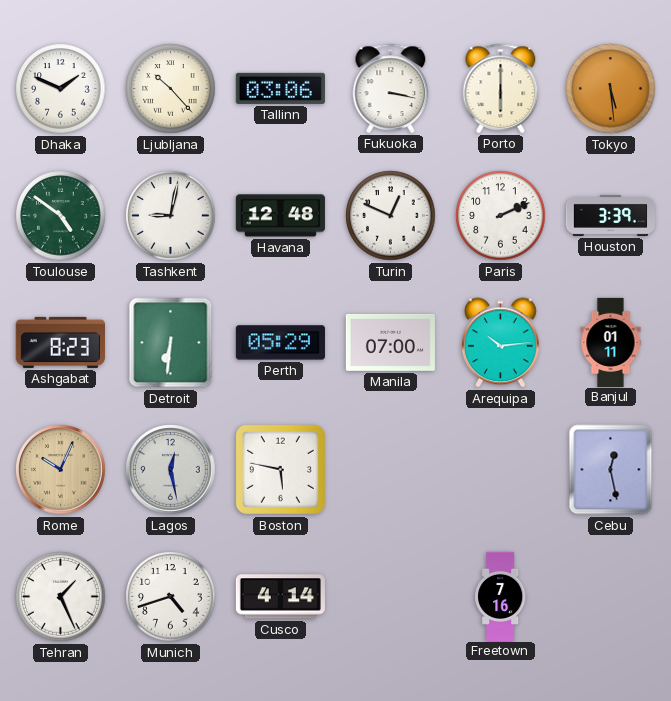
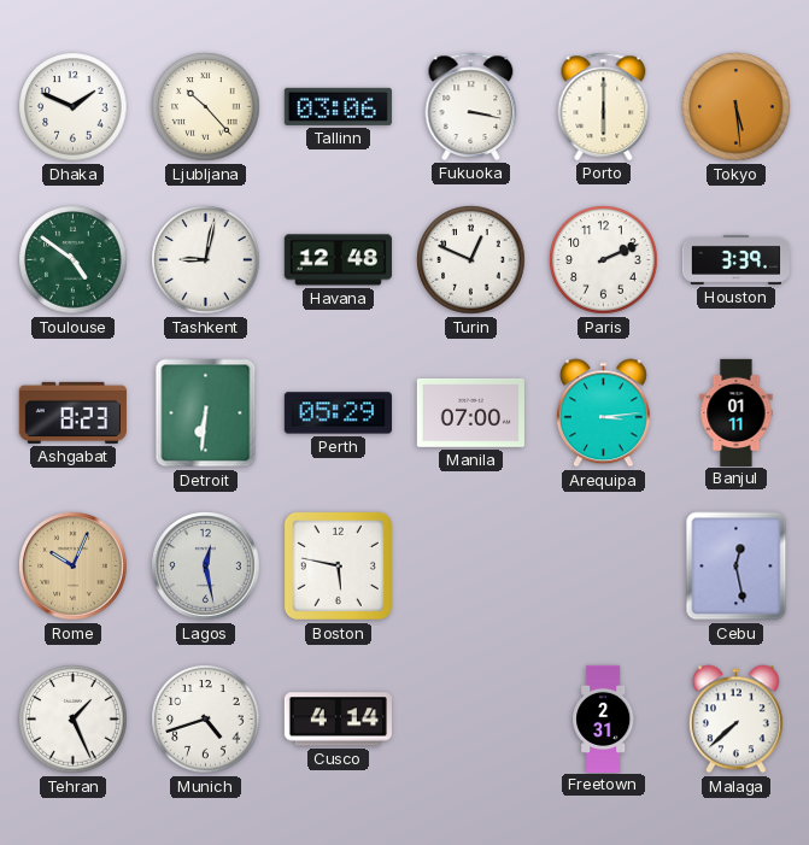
Arequipa: 10:14 -> 3:14 (603, 413)
Freetown: 7:16 -> 2:31 (604, 718)
Malaga: none -> 7:38 (735, 720)
